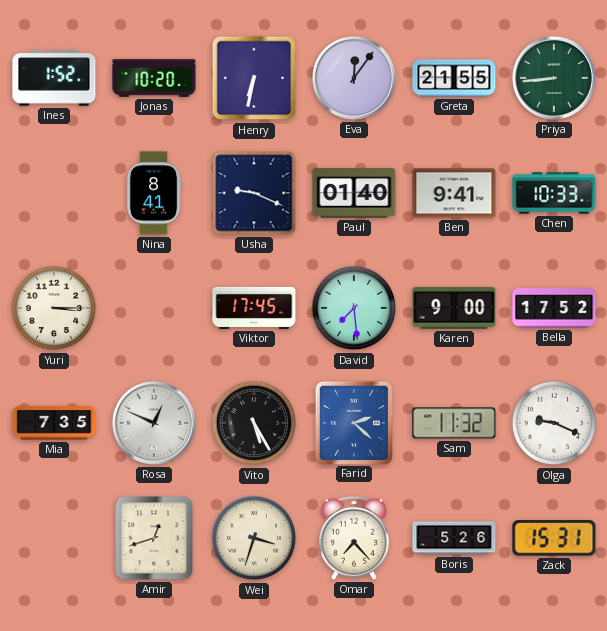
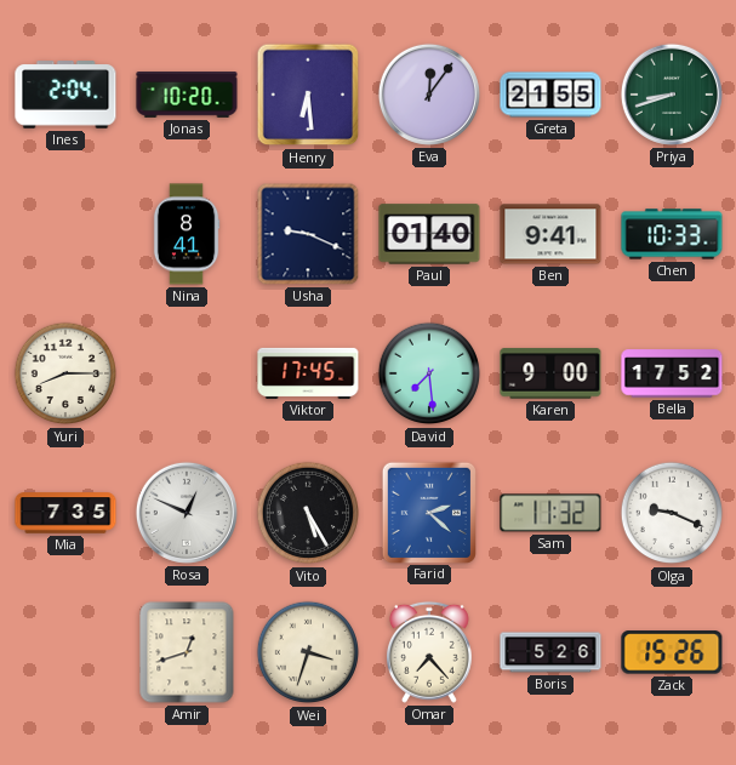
Ines: 1:52 -> 2:04 (65, 95)
Henry: 6:32 -> 6:29 (308, 95)
Priya: 8:44 -> 8:42 (672, 95)
Yuri: 3:15 -> 8:15 (65, 373)
Zack: 15:31 -> 15:26 (672, 652)
